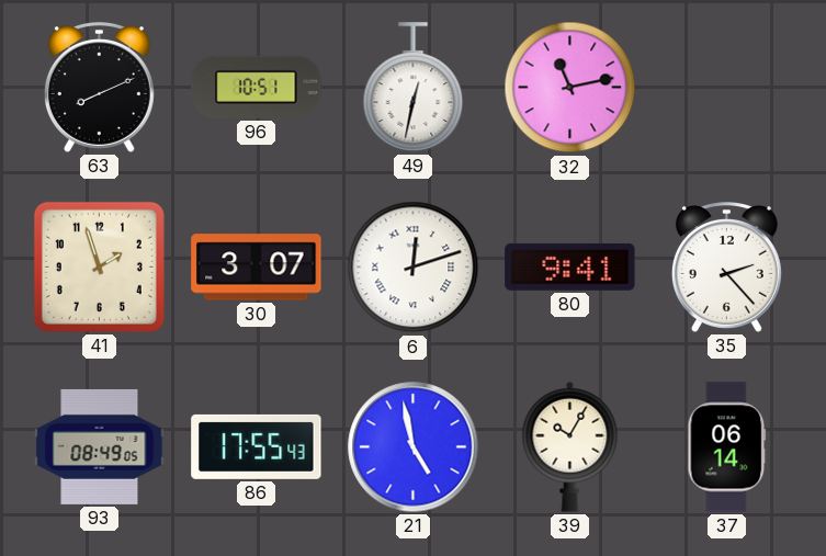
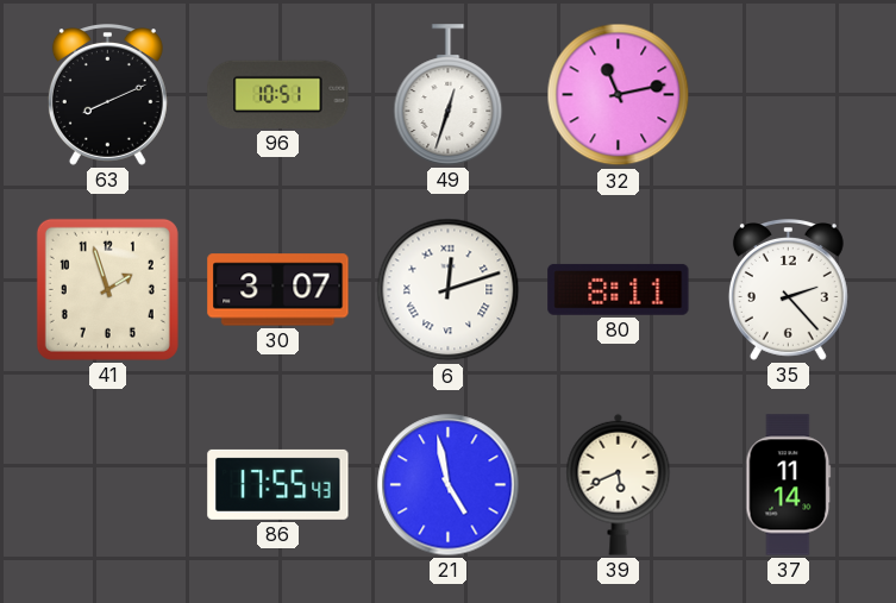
49: 12:32 -> 12:33 (449, 95)
80: 9:41 -> 8:11 (619, 289)
93: 08:49 -> none (100, 446)
39: 10:05 -> 5:41 (619, 484)
37: 06:14 -> 11:14 (789, 485)
